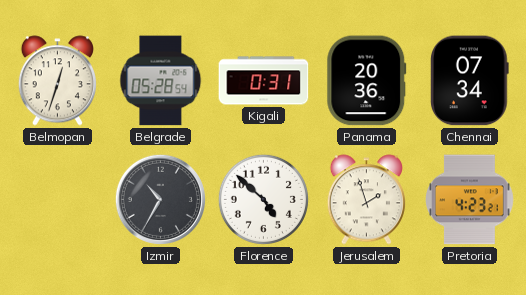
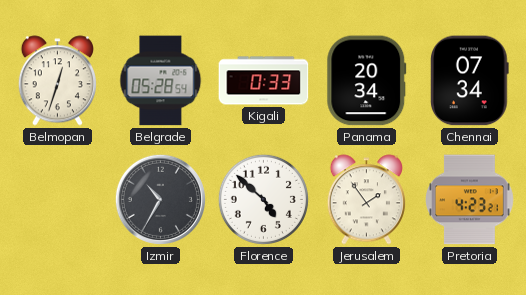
Kigali: 0:31 -> 0:33 (264, 81)
Panama: 20:36 -> 20:34 (367, 81)
Jerusalem: 1:57 -> 1:54 (366, 200)
